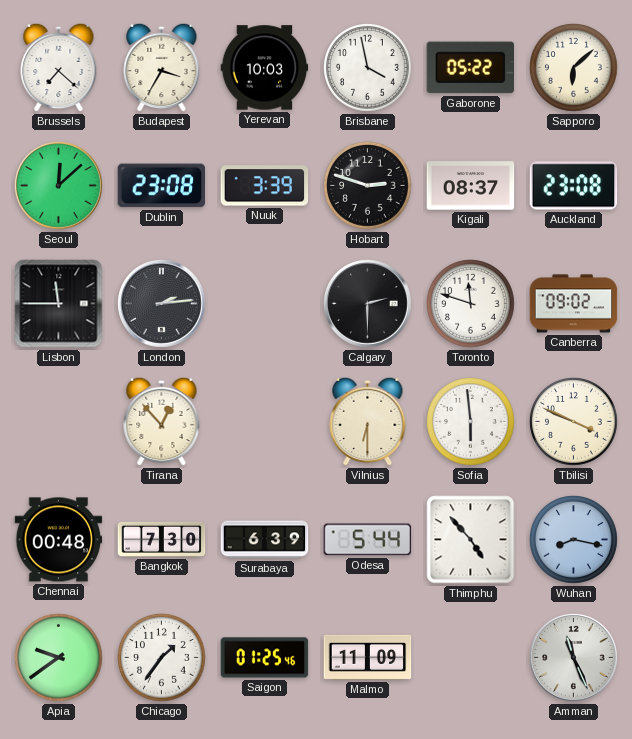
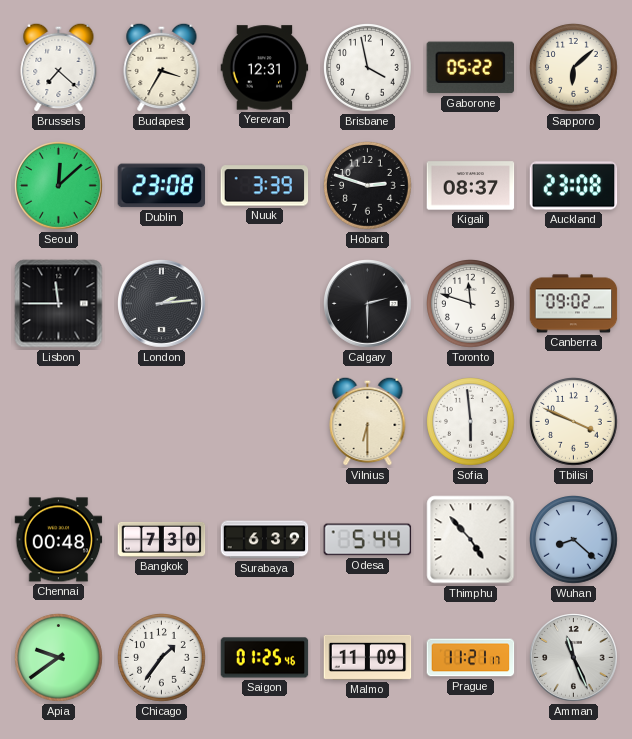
Yerevan: 10:03 -> 12:31 (265, 68)
Tirana: 12:53 -> none (162, 421)
Wuhan: 8:17 -> 8:22 (574, 540)
Prague: none -> 11:21 (471, 658)
